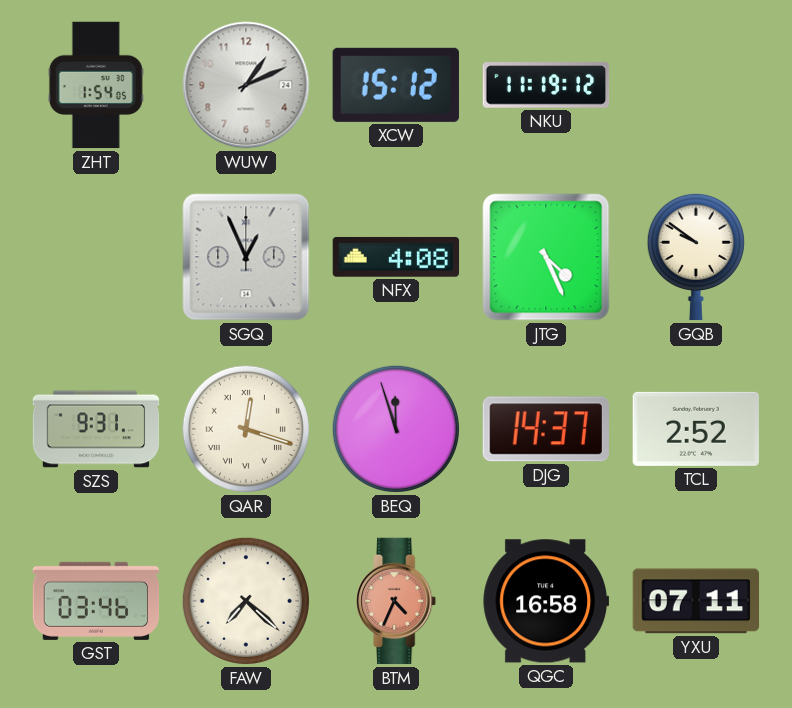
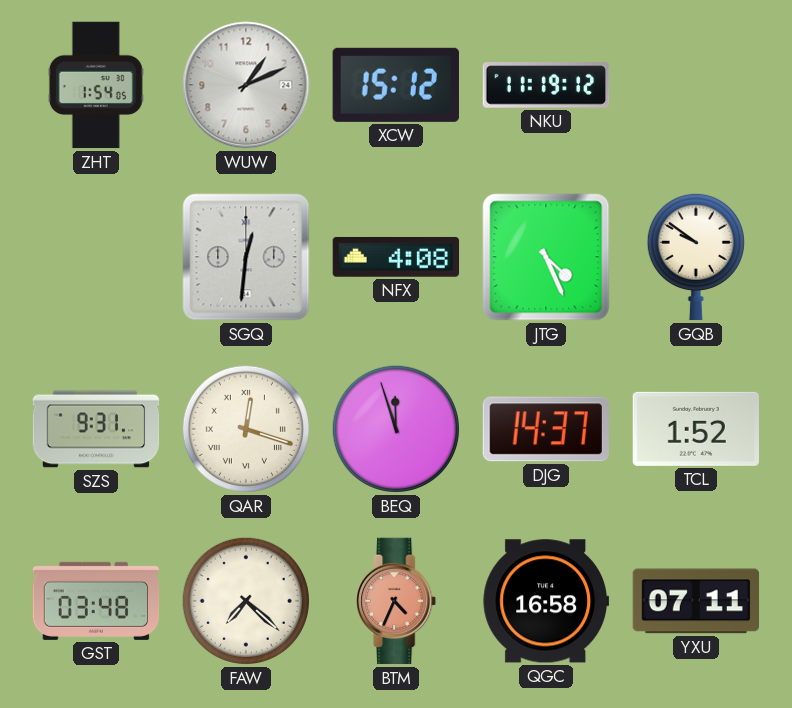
SGQ: 12:56 -> 12:31 (246, 257)
TCL: 2:52 -> 1:52 (695, 429)
GST: 03:46 -> 03:48 (96, 601)
